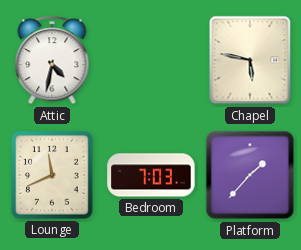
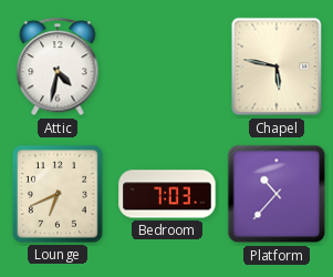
Lounge: 11:41 -> 6:41 (59, 194)
Platform: 1:37 -> 10:37 (277, 194)
